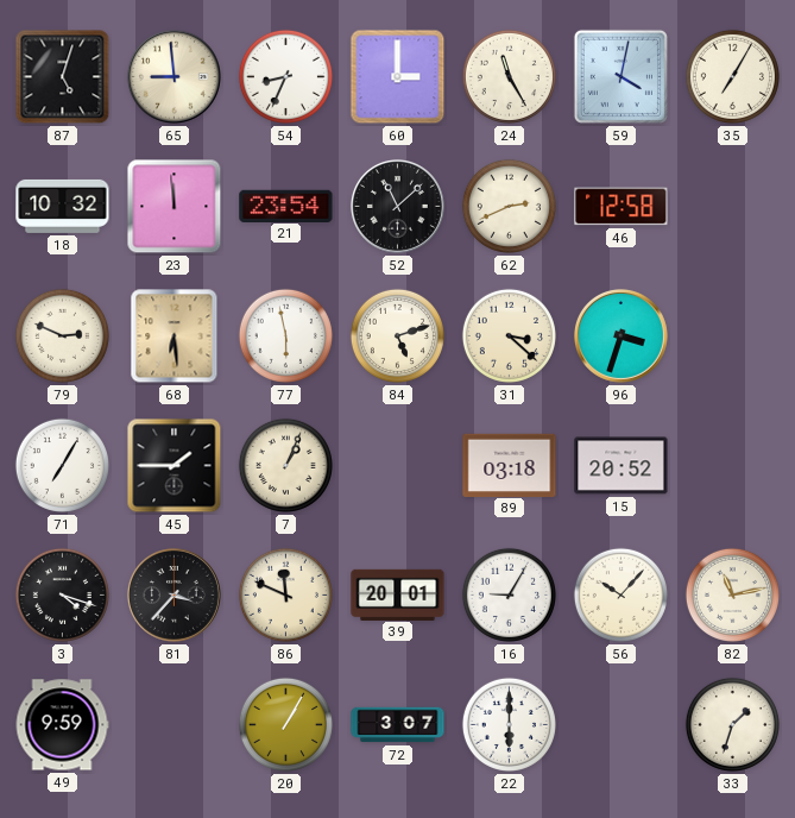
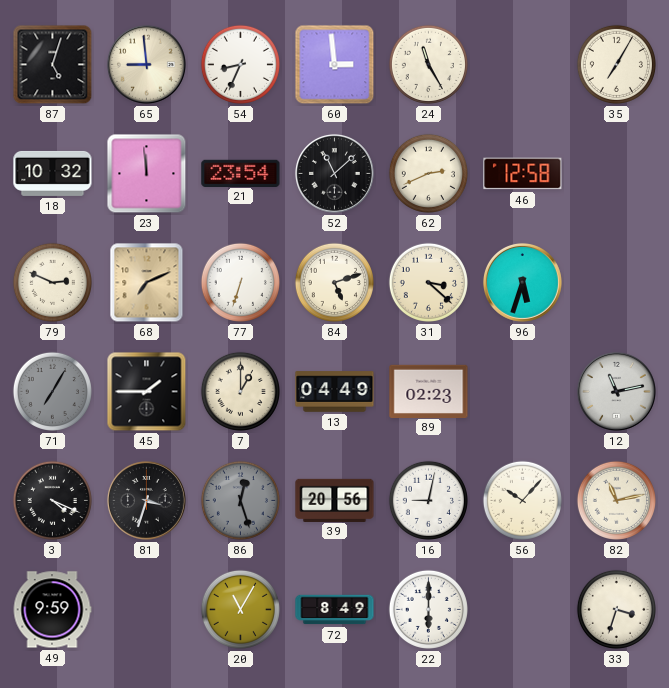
60: 3:00 -> 2:59 (335, 65)
59: 4:02 -> none (620, 76)
68: 6:29 -> 7:11 (147, 283)
77: 5:58 -> 6:33 (240, 282)
96: 3:33 -> 5:33 (522, 282)
71 dial: white -> grey (52, 391)
7: 1:04 -> 1:00 (240, 391)
13: none -> 04:49 (335, 392)
89: 03:18 -> 02:23 (429, 391)
15: 20:52 -> none (622, 466)
12: none -> 11:13 (616, 391)
3: 4:18 -> 4:19 (52, 500)
81: 3:37 -> 3:33 (146, 500)
86: 11:49 -> 12:27 (240, 500)
86 dial: cream -> grey (240, 500)
39: 20:01 -> 20:56 (335, 500)
16: 9:05 -> 9:02 (428, 500)
20: 1:05 -> 11:05 (240, 609)
72: 3:07 -> 8:49 (335, 610)
33: 1:33 -> 3:33 (616, 609)
